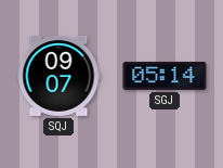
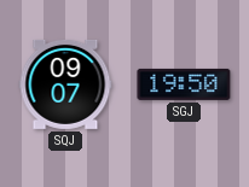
SGJ: 05:14 -> 19:50 (184, 84)
